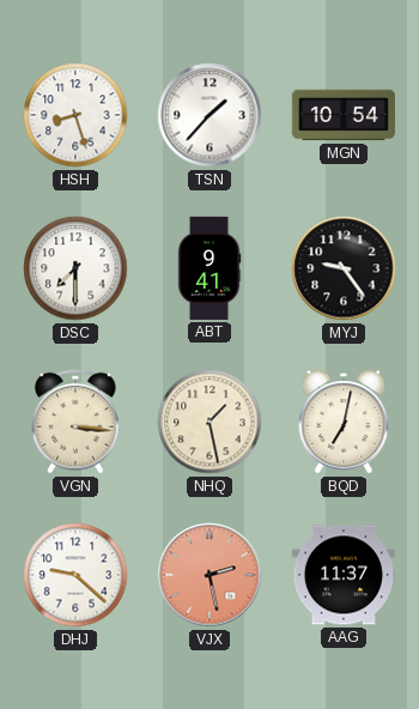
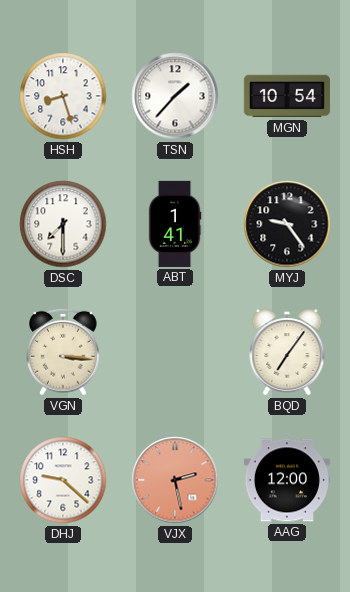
ABT: 9:41 -> 1:41 (175, 224)
NHQ: 1:28 -> none (209, 422)
BQD: 7:02 -> 7:06 (287, 352)
AAG: 11:37 -> 12:00 (287, 480)
